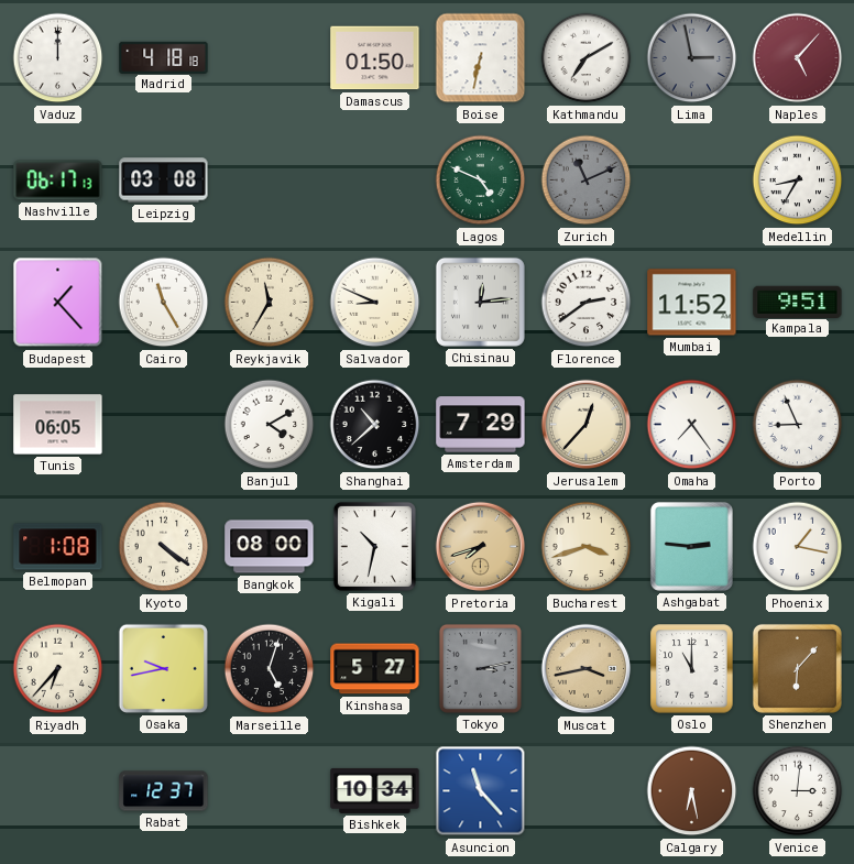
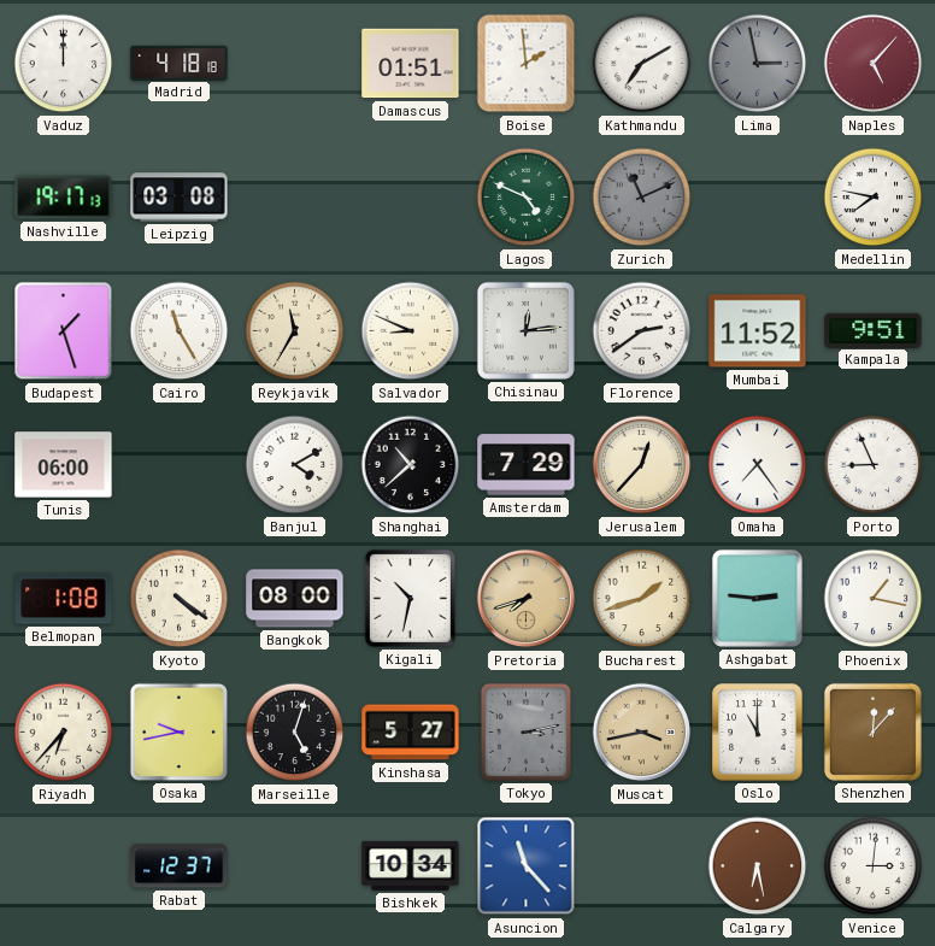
Damascus: 01:50 -> 01:51 (411, 64)
Boise: 6:32 -> 1:59 (527, 64)
Nashville: 06:17 -> 19:17 (64, 198)
Medellin: 8:35 -> 7:47 (874, 198)
Budapest: 1:23 -> 1:27 (64, 331)
Tunis: 06:05 -> 06:00 (64, 465)
Bucharest: 3:42 -> 1:42 (642, 599)
Shenzhen: 6:07 -> 12:07 (872, 731)
